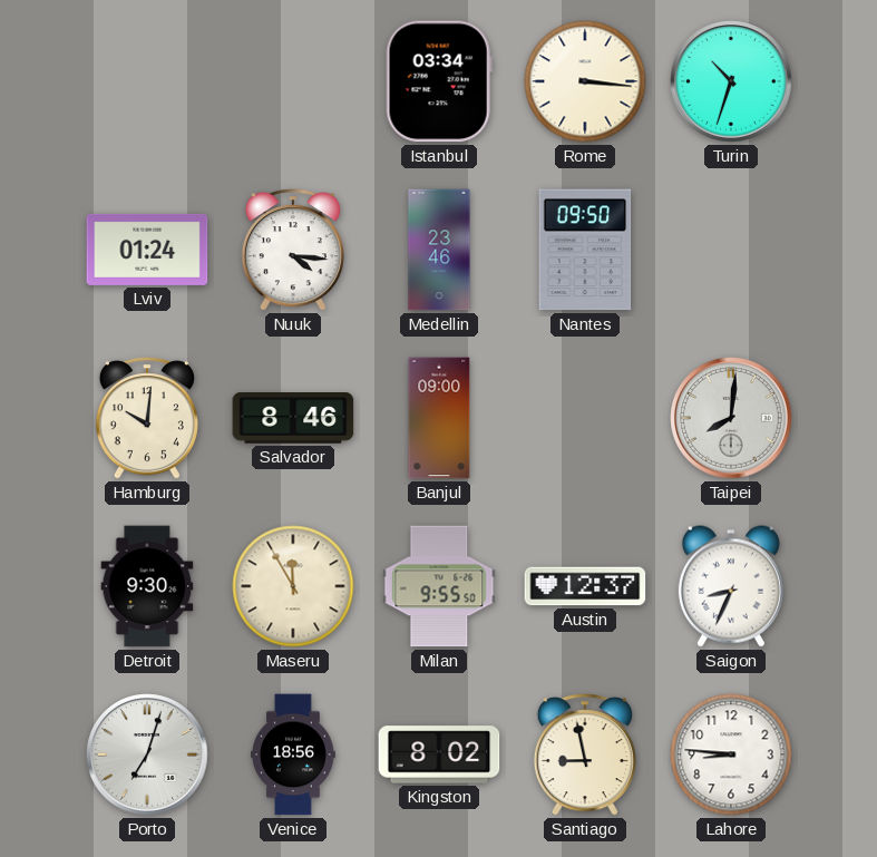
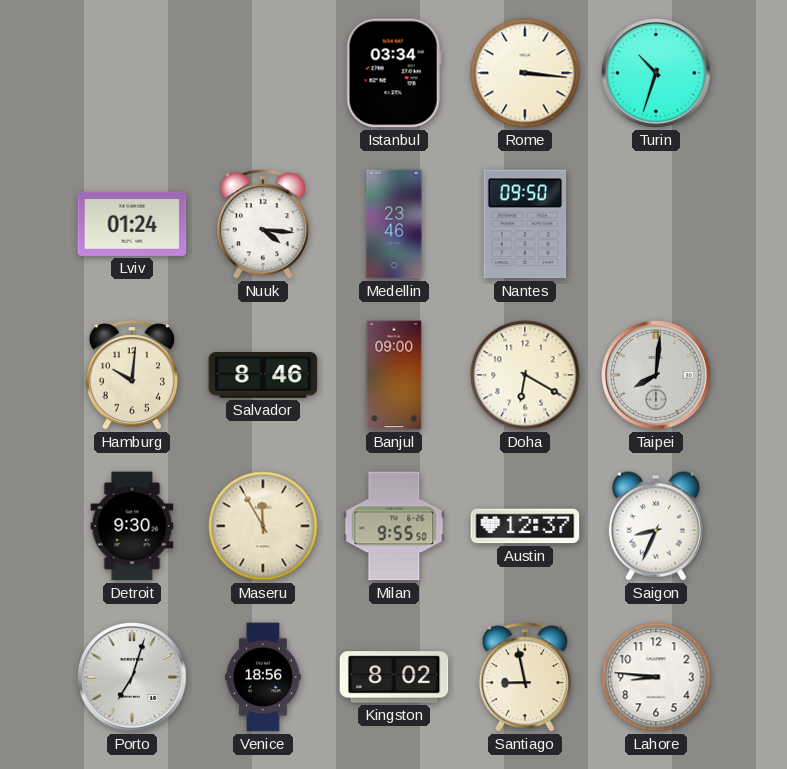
Doha: none -> 6:20 (525, 375)
